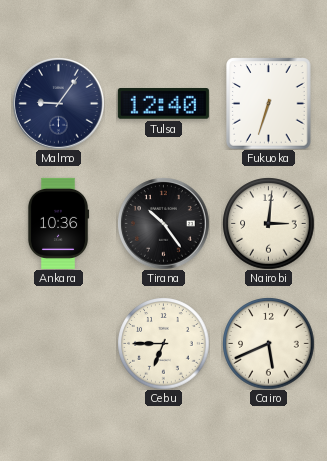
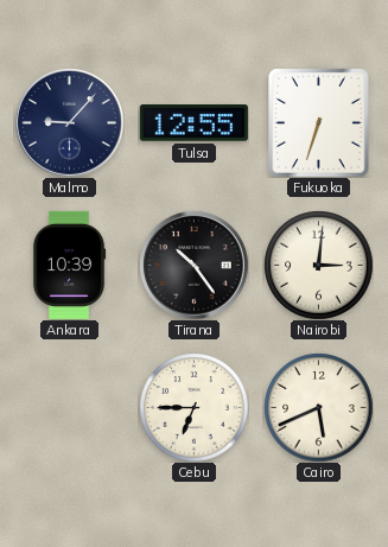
Malmo: 9:06 -> 9:07 (70, 123)
Tulsa: 12:40 -> 12:55 (193, 123)
Ankara: 10:36 -> 10:39 (69, 265)
